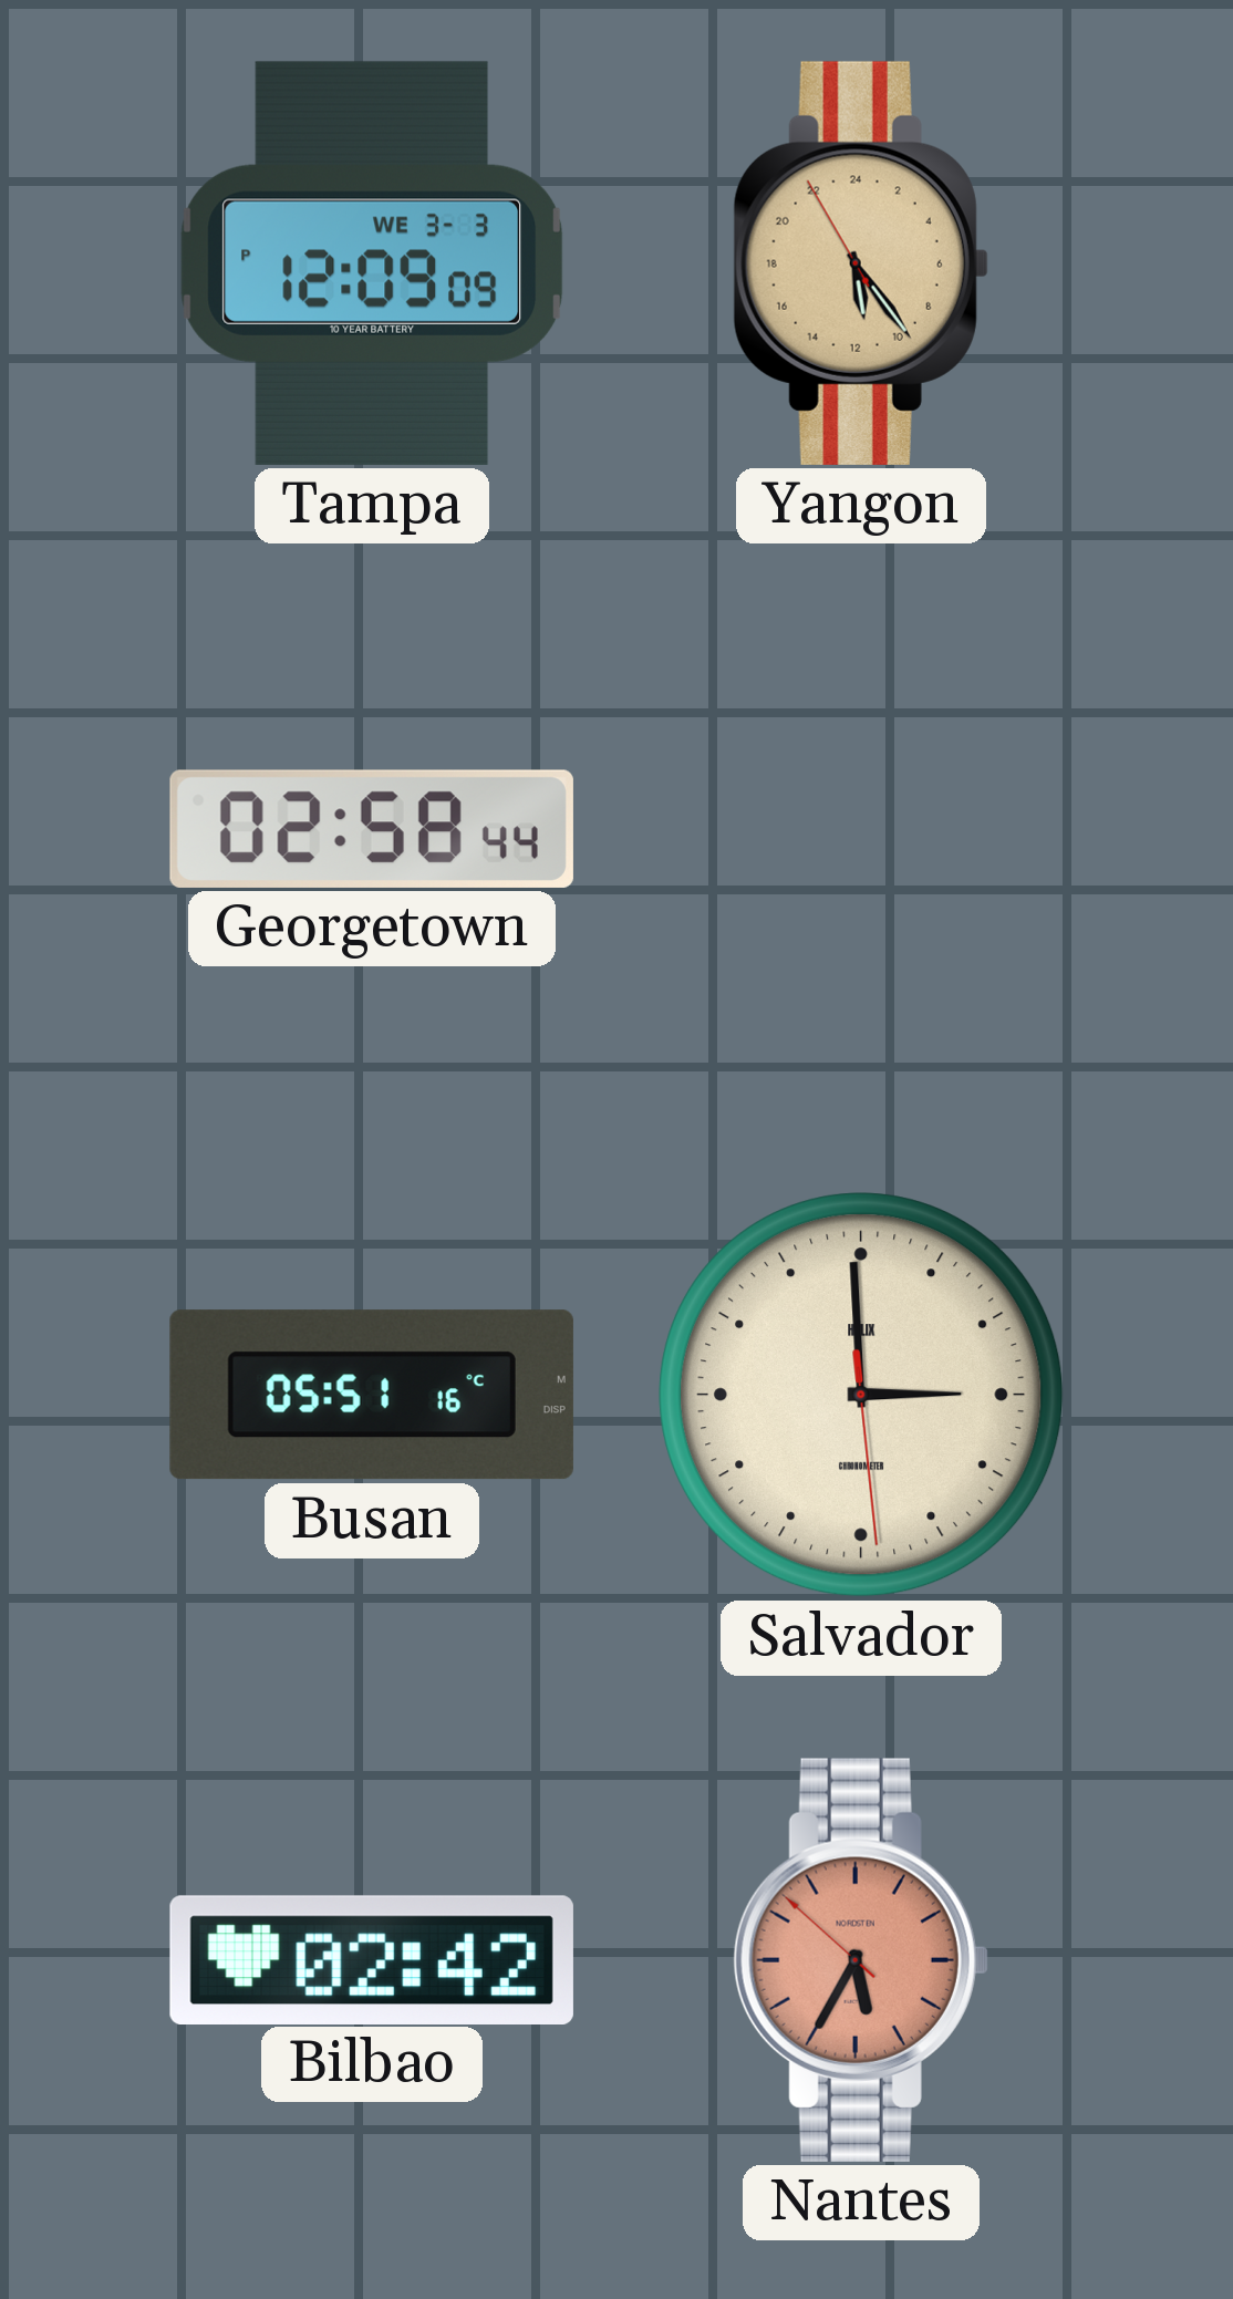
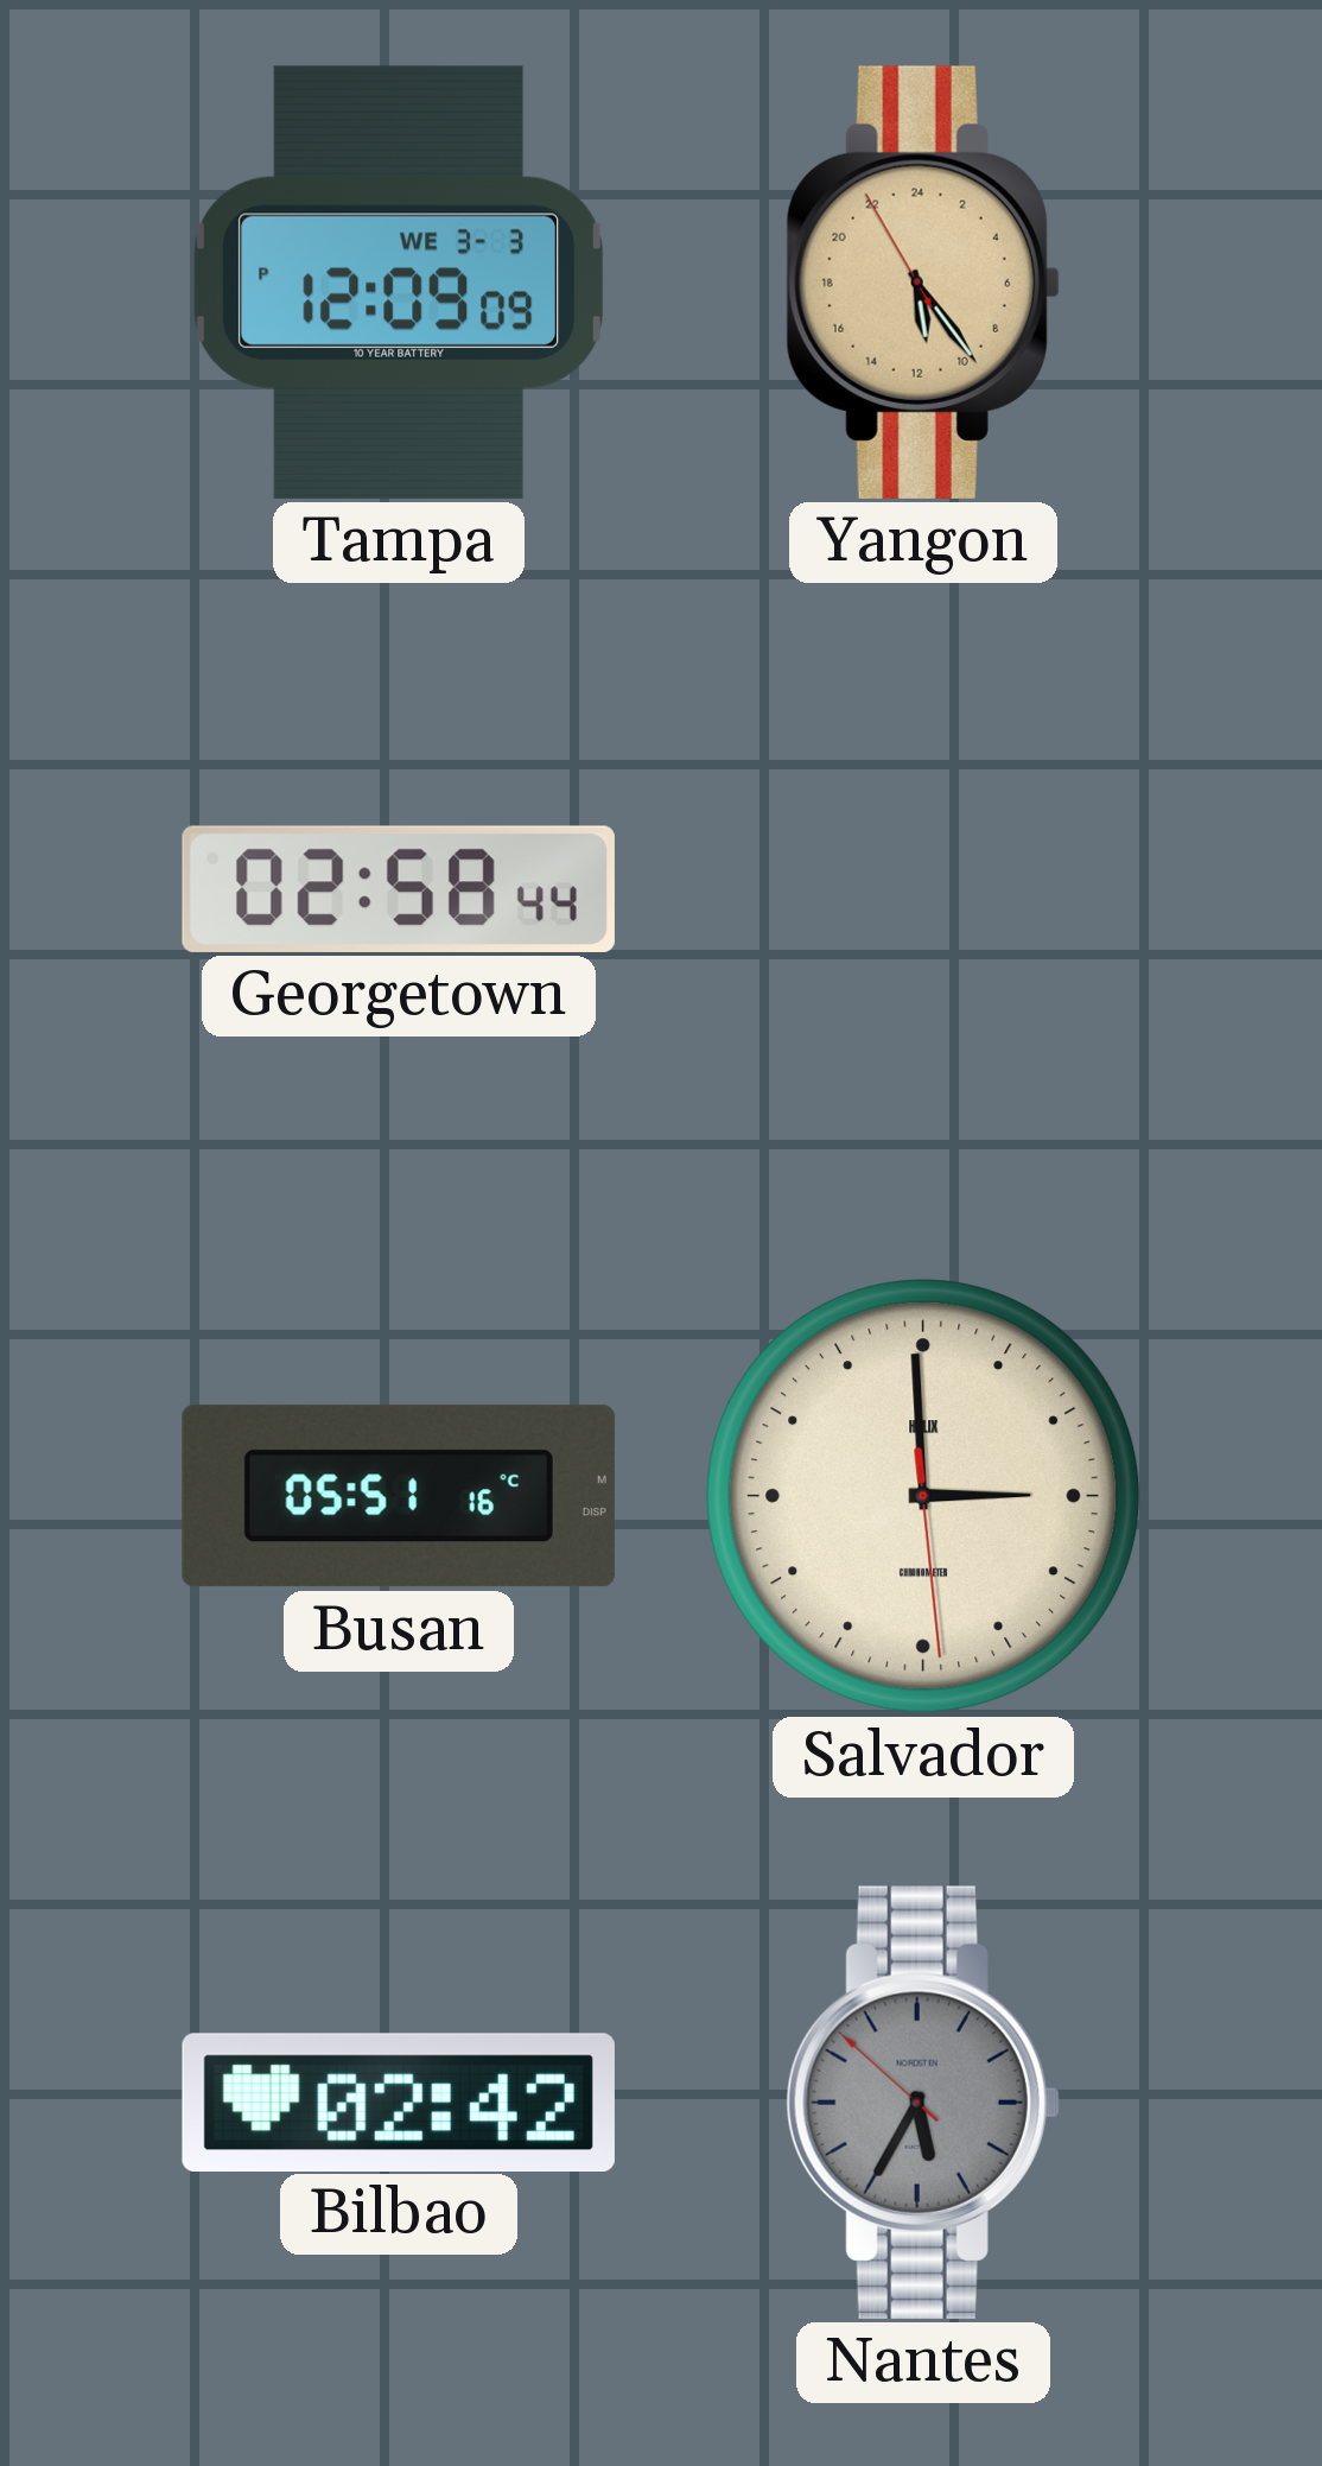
Nantes dial: salmon -> grey (923, 2103)
